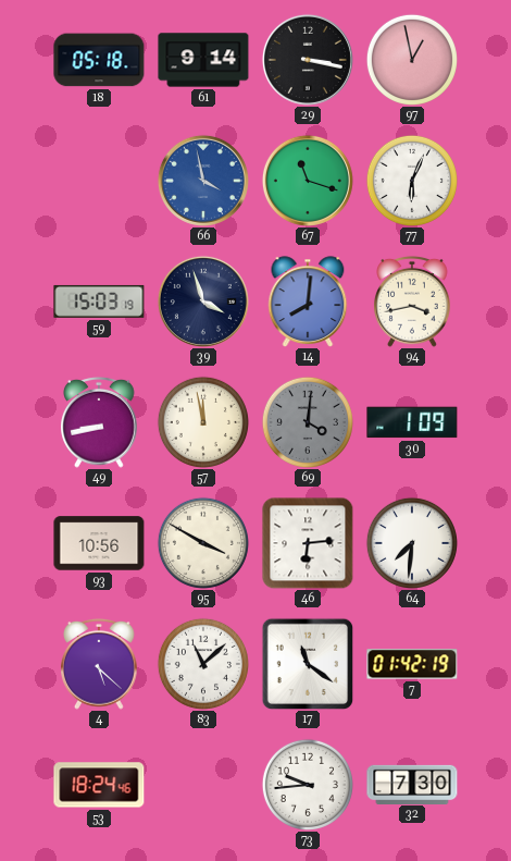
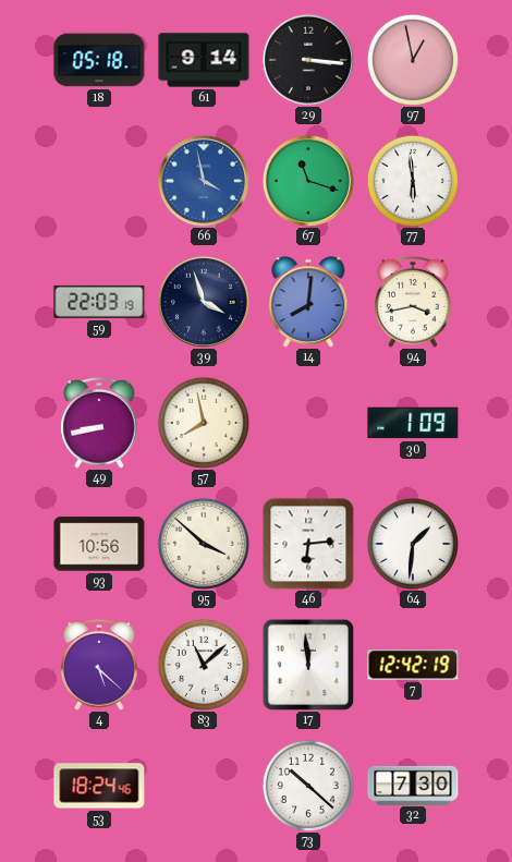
29: 3:17 -> 3:16 (308, 60)
77: 6:04 -> 5:59 (413, 181)
59: 15:03 -> 22:03 (99, 302)
57: 11:58 -> 7:58 (204, 423)
69: 4:01 -> none (308, 422)
95: 3:50 -> 3:52 (204, 544)
64: 7:31 -> 1:31 (413, 544)
17: 11:21 -> 11:59 (308, 665)
7: 01:42 -> 12:42 (413, 665)
73: 9:44 -> 10:22 (308, 786)
